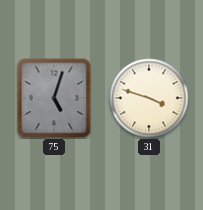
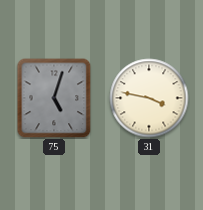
31: 3:48 -> 3:47 (149, 98)
